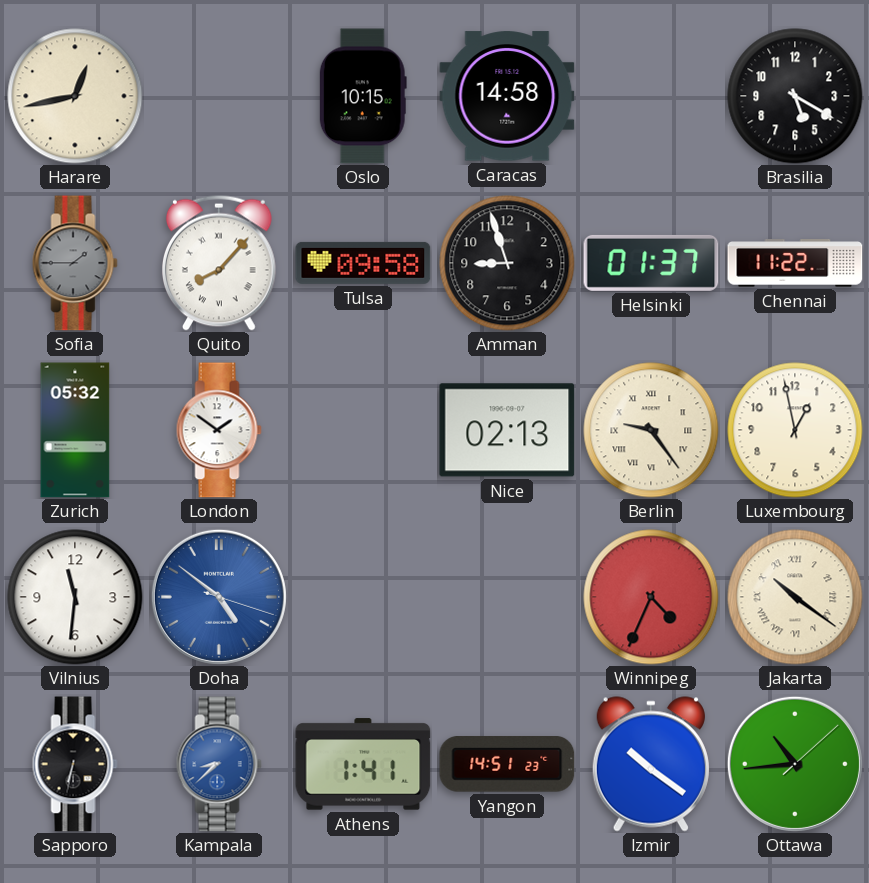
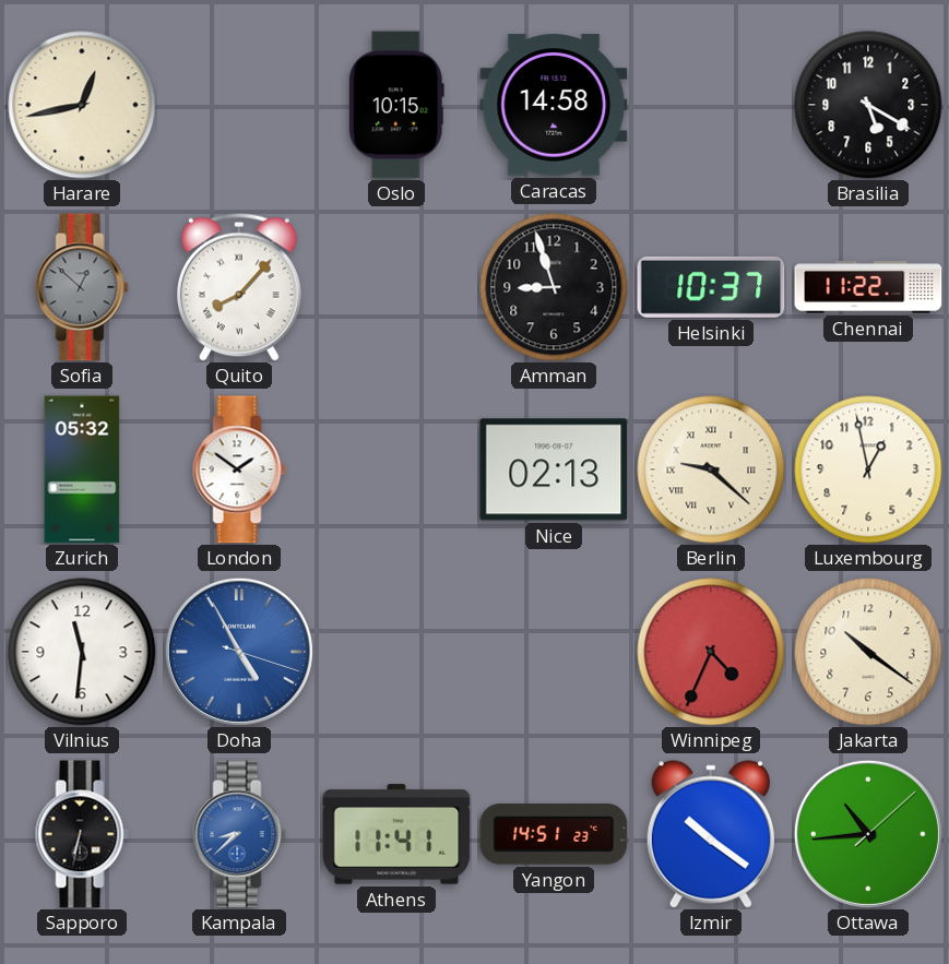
Sofia: 1:45 -> 12:52 (82, 287)
Tulsa: 09:58 -> none (363, 263)
Helsinki: 01:37 -> 10:37 (711, 287)
Berlin: 9:24 -> 9:22 (711, 469)
Doha: 4:51 -> 4:55 (239, 652)
Jakarta numerals: Roman -> Arabic (868, 652)
Athens: 1:41 -> 11:41 (396, 834)
